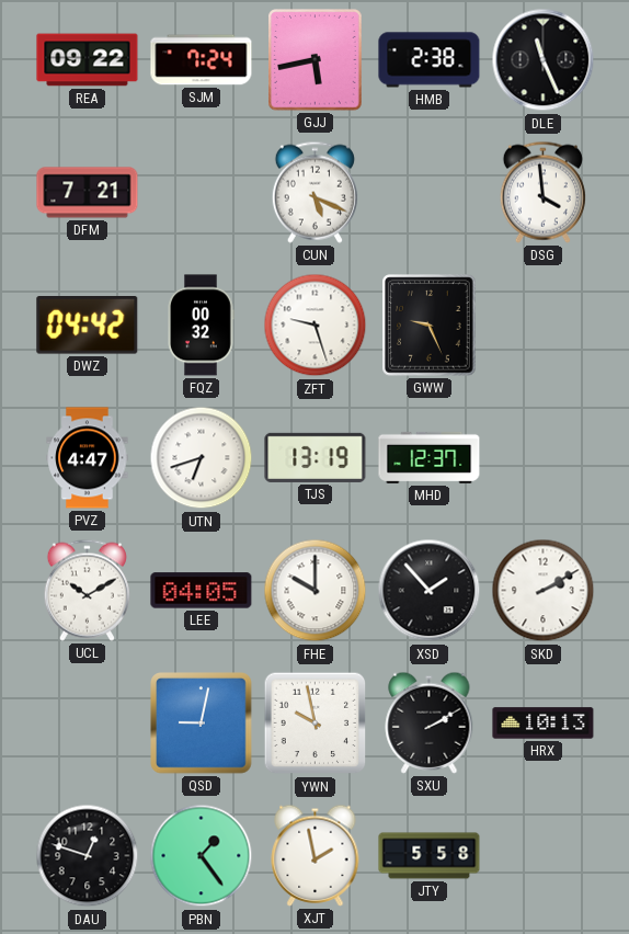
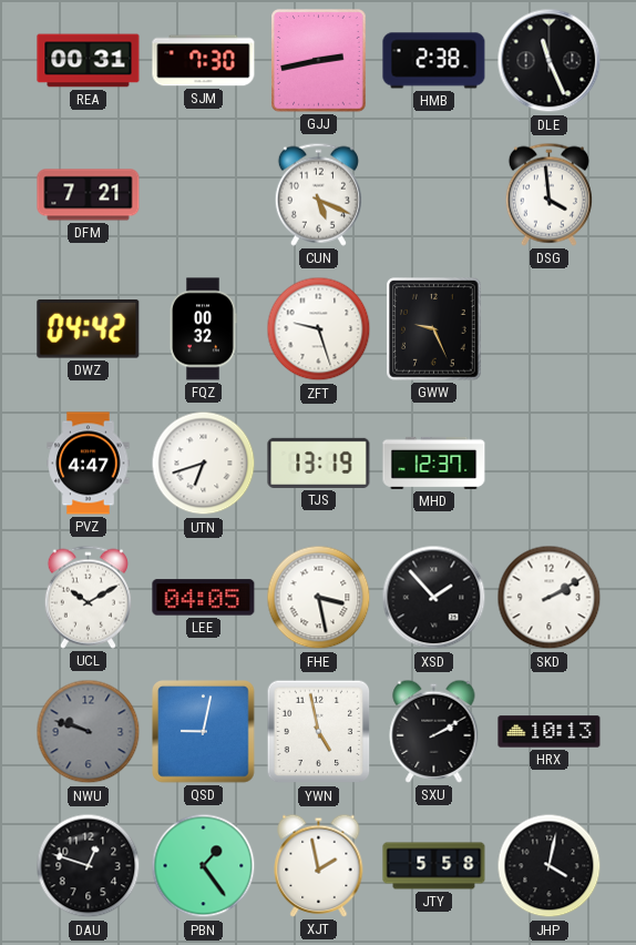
REA: 09:22 -> 00:31 (89, 61)
SJM: 7:24 -> 7:30 (204, 61)
GJJ: 5:43 -> 2:43 (319, 61)
FHE: 10:00 -> 3:28 (319, 598)
NWU: none -> 9:48 (89, 732)
YWN: 9:58 -> 4:58 (319, 732)
JHP: none -> 4:02 (550, 866)
